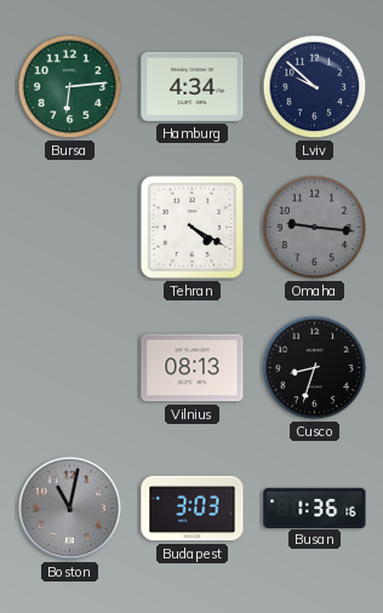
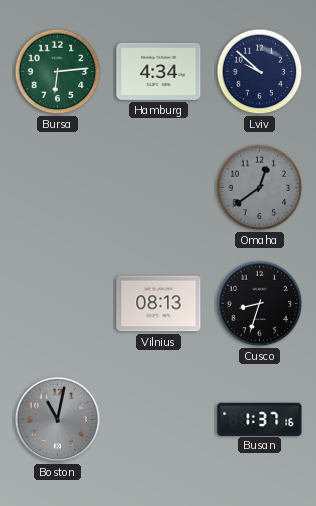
Tehran: 4:20 -> none (191, 227)
Omaha: 9:16 -> 12:39 (260, 188)
Budapest: 3:03 -> none (193, 509)
Busan: 1:36 -> 1:37 (260, 419)
